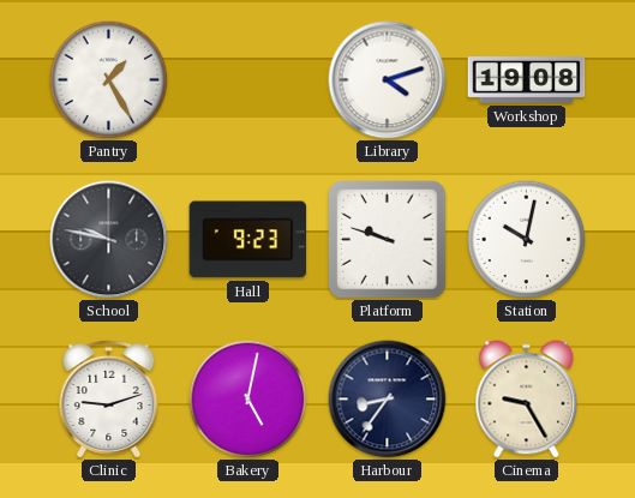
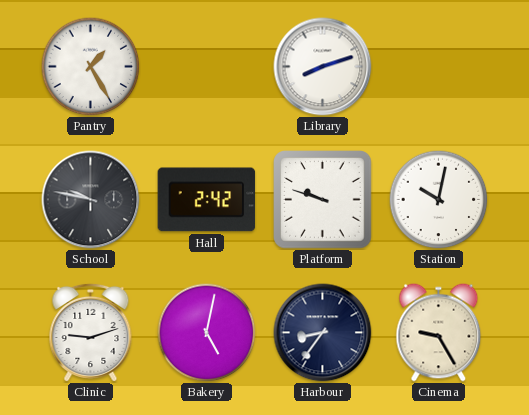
Library: 4:12 -> 8:12 (323, 67)
Workshop: 19:08 -> none (527, 80)
Hall: 9:23 -> 2:42 (207, 200)
